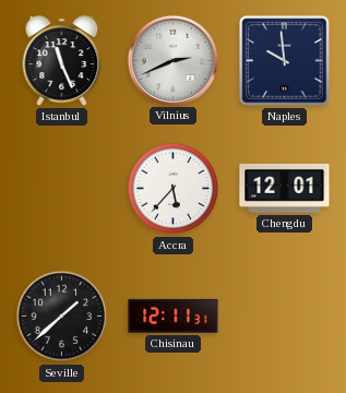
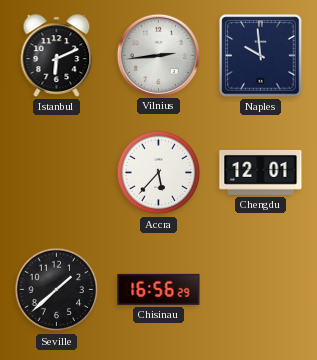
Istanbul: 11:26 -> 6:11 (57, 56)
Vilnius: 2:41 -> 2:44 (158, 55)
Chisinau: 12:11 -> 16:56 (159, 289)
